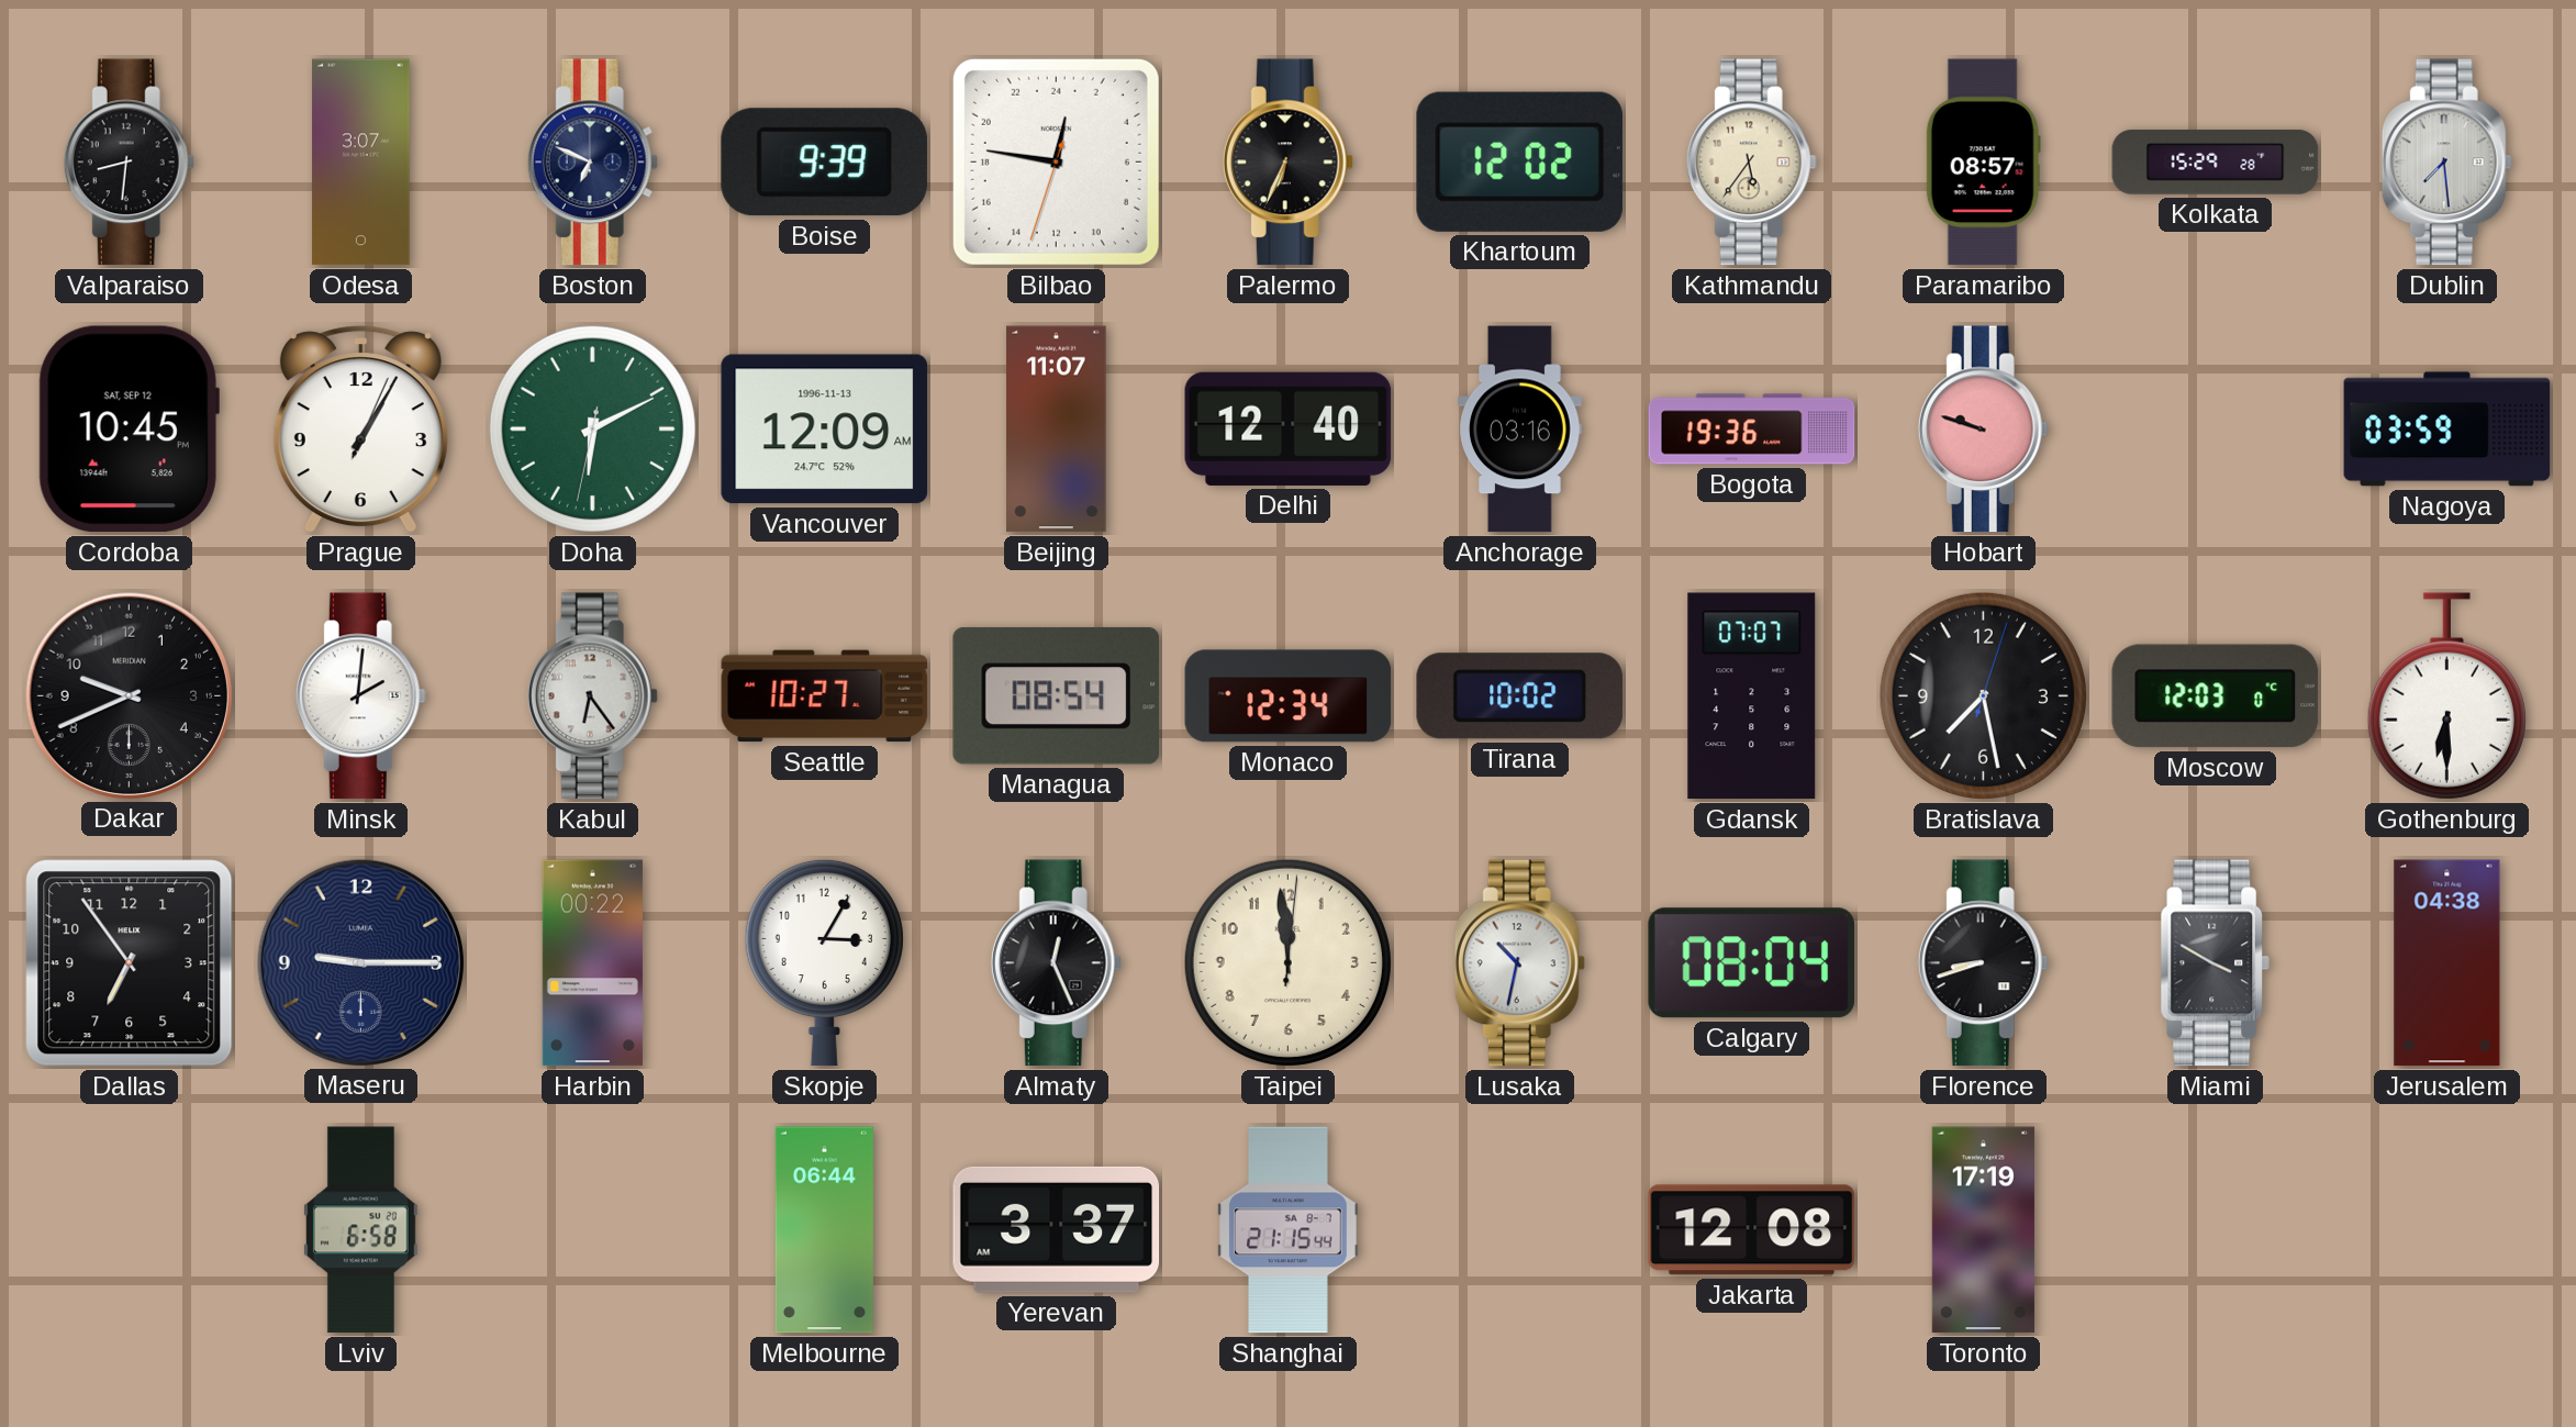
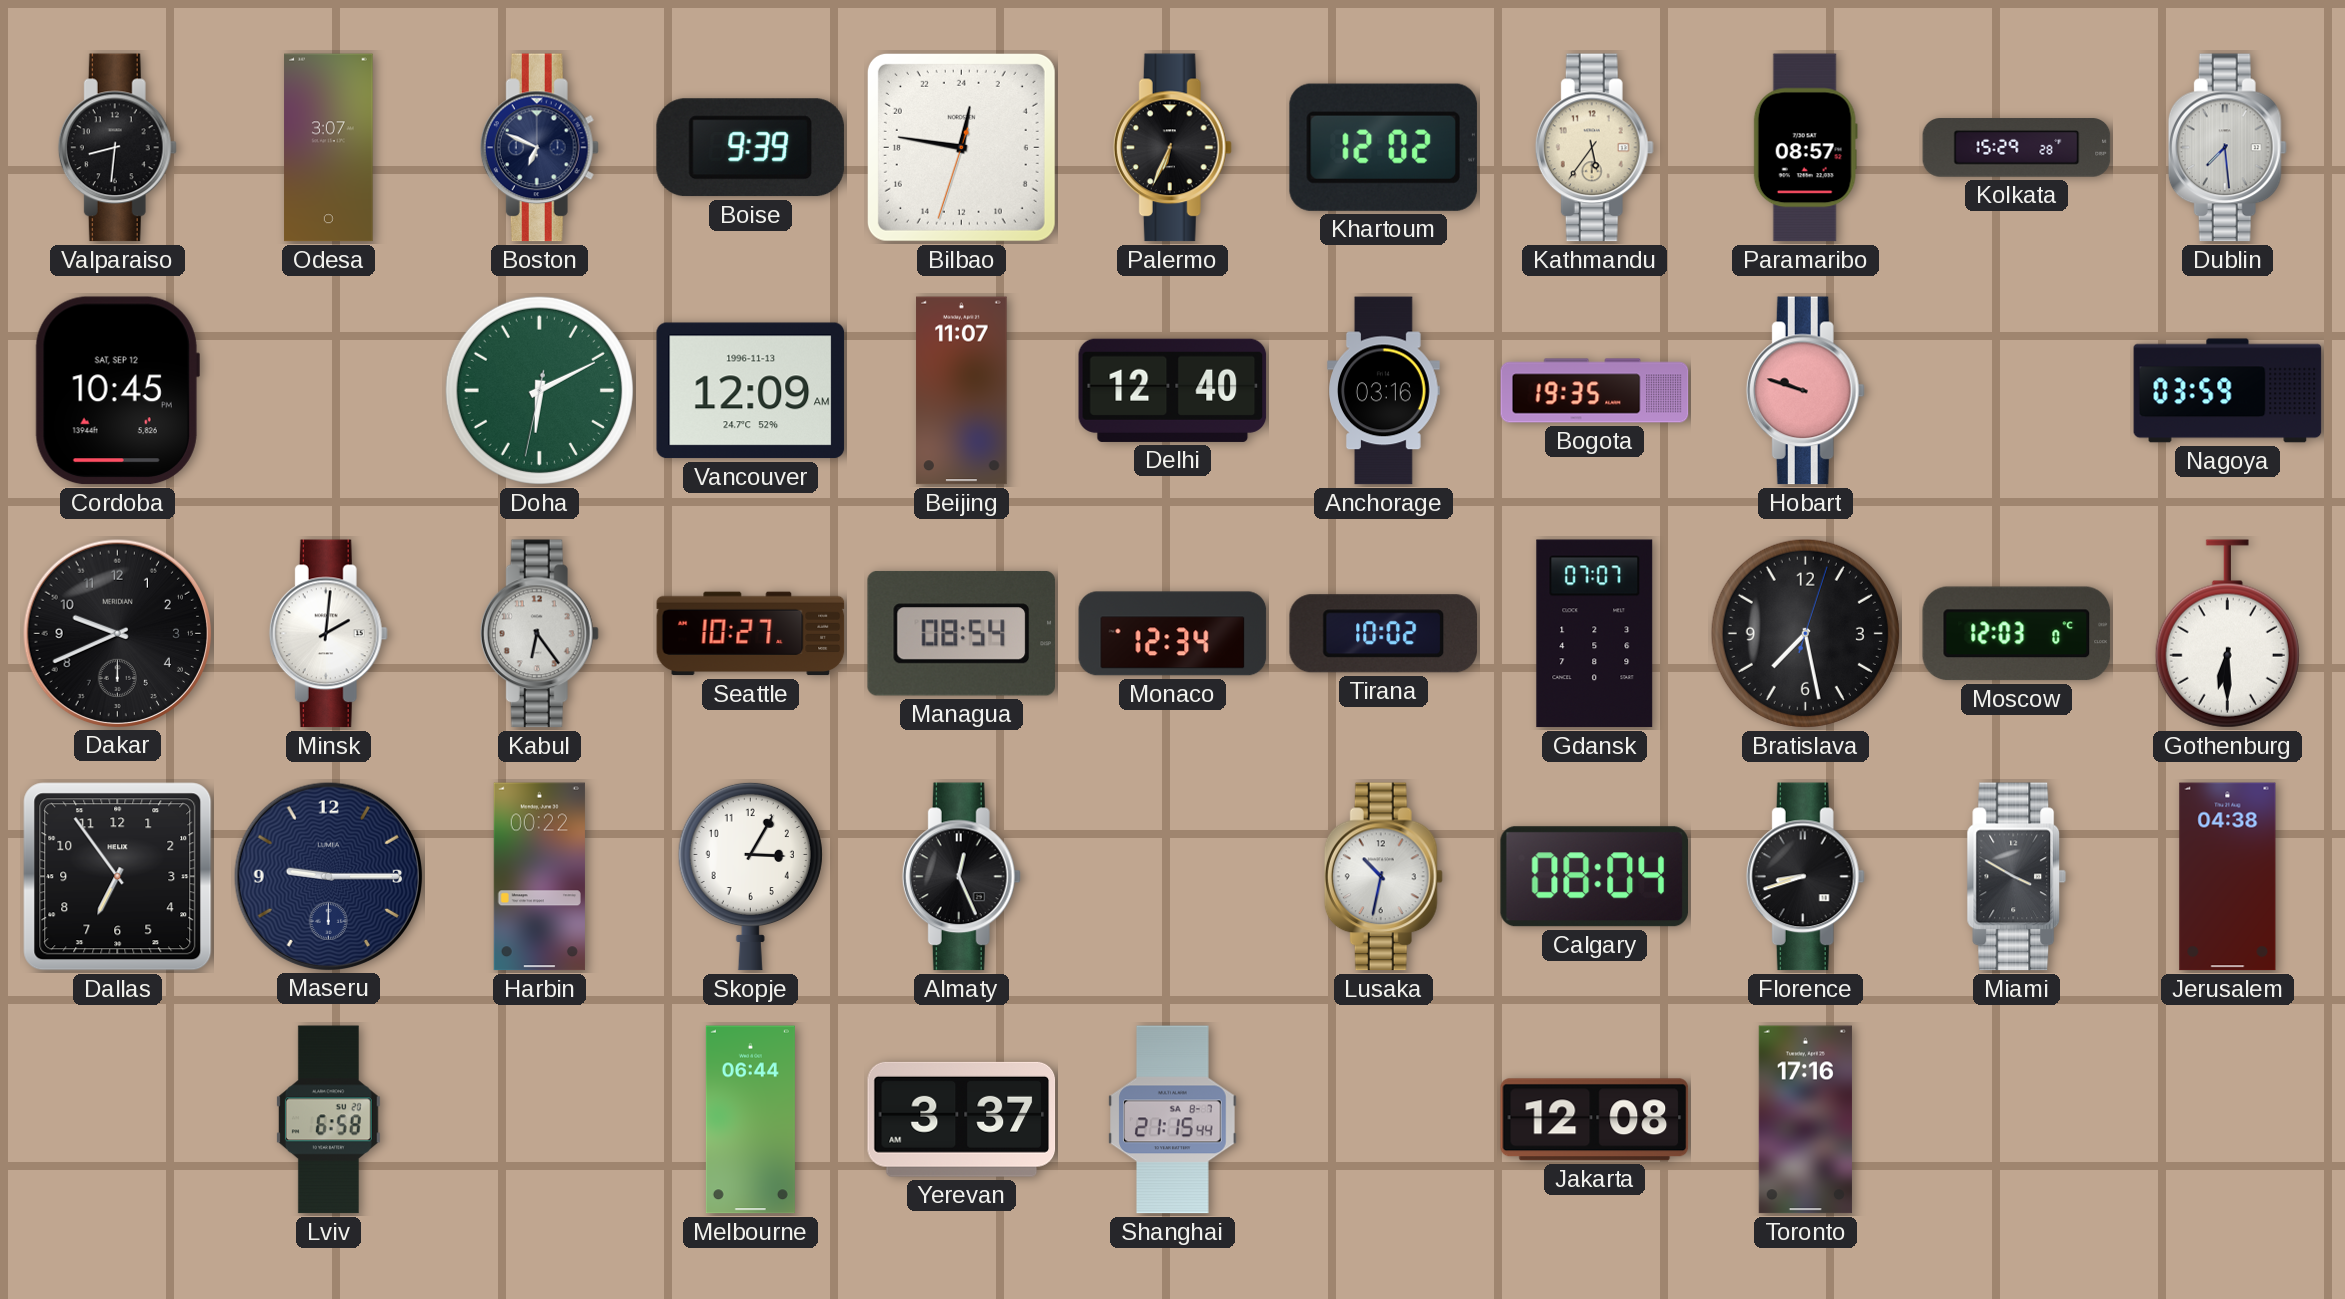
Prague: 1:05 -> none (360, 430)
Bogota: 19:36 -> 19:35 (1595, 391)
Taipei: 11:59 -> none (1287, 962)
Toronto: 17:19 -> 17:16 (1805, 1120)
